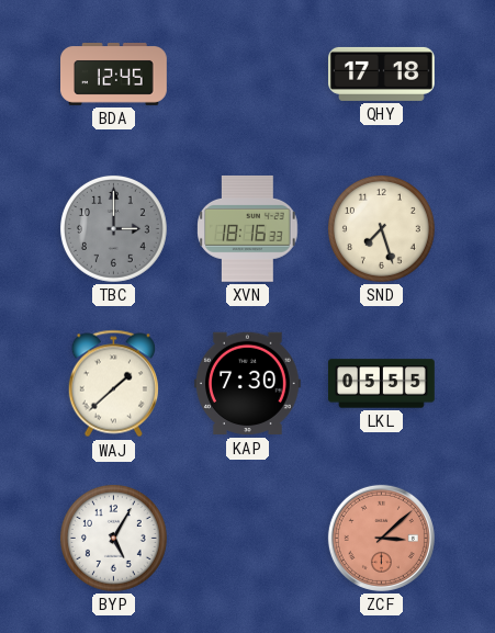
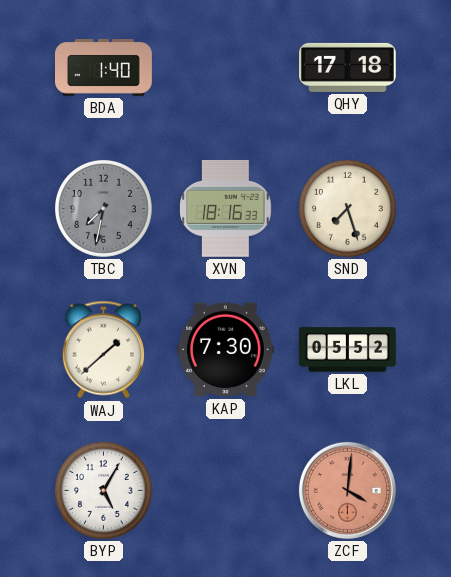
BDA: 12:45 -> 1:40 (104, 68)
TBC: 3:00 -> 7:32 (103, 208)
LKL: 05:55 -> 05:52 (348, 350)
ZCF: 3:08 -> 4:01 (347, 490)
